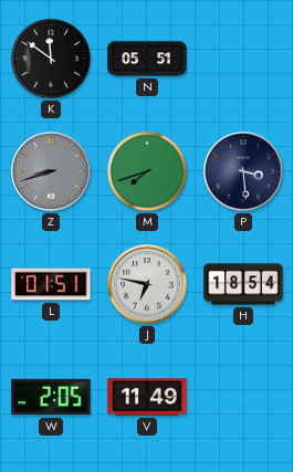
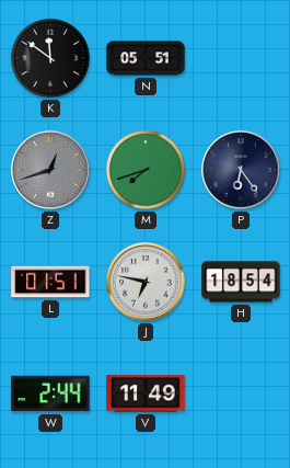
Z: 8:42 -> 12:42 (50, 170)
P: 3:29 -> 6:24 (241, 170)
W: 2:05 -> 2:44 (50, 393)
